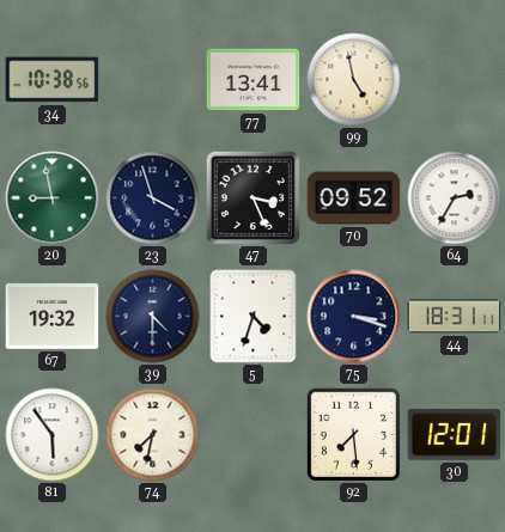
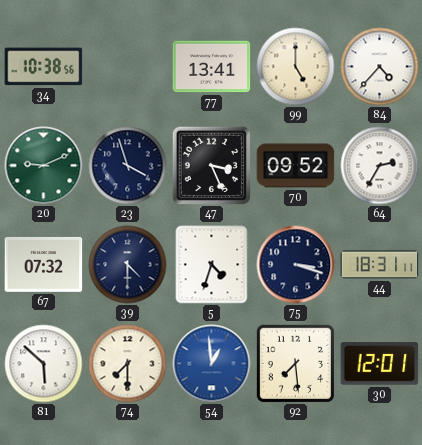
99: 4:58 -> 5:00 (296, 67)
84: none -> 4:37 (380, 67)
20: 8:58 -> 9:11 (44, 166)
67: 19:32 -> 07:32 (44, 265)
81: 5:54 -> 5:52 (44, 364)
74: 7:32 -> 7:30 (128, 364)
54: none -> 12:59 (212, 364)
